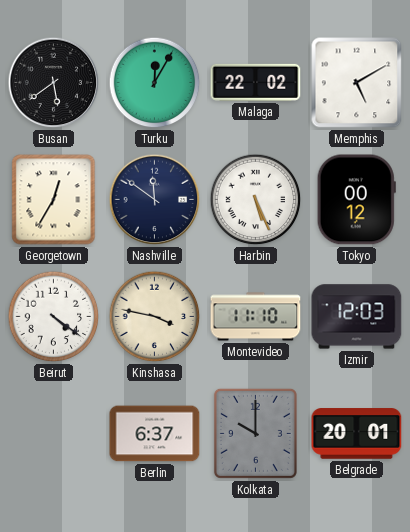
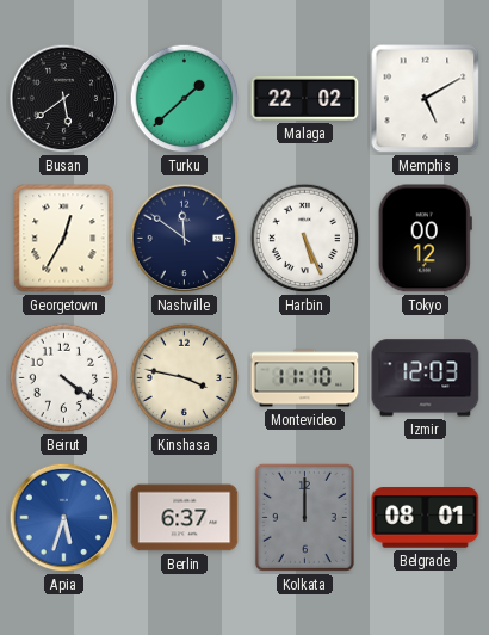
Turku: 12:05 -> 1:38 (185, 99)
Apia: none -> 5:33 (64, 518)
Kolkata: 10:00 -> 12:00 (304, 517)
Belgrade: 20:01 -> 08:01 (426, 518)
